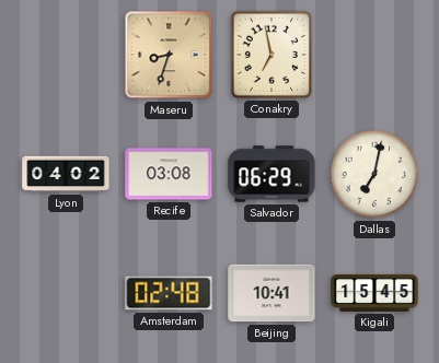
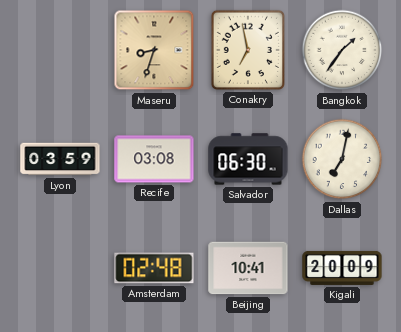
Bangkok: none -> 1:36 (342, 50)
Lyon: 04:02 -> 03:59 (60, 159)
Salvador: 06:29 -> 06:30 (248, 159)
Kigali: 15:45 -> 20:09 (342, 268)
